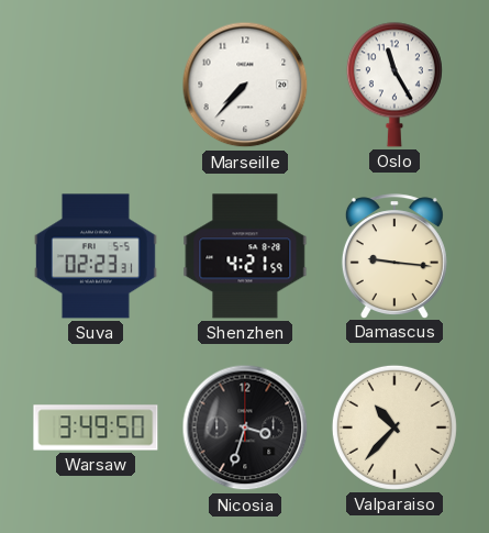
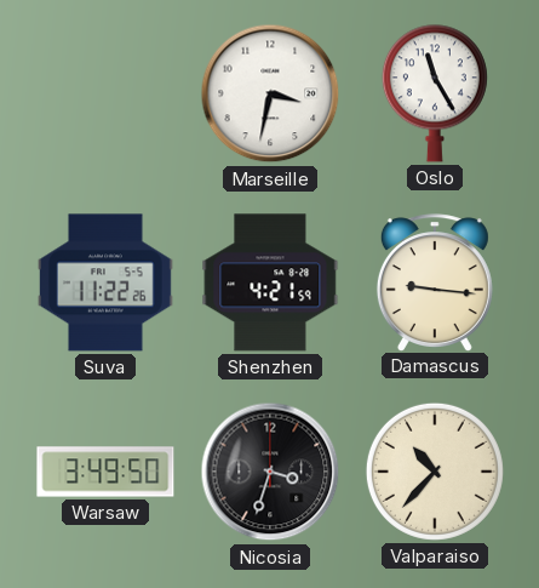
Marseille: 7:37 -> 3:32 (270, 93)
Suva: 02:23 -> 11:22 (105, 282)
